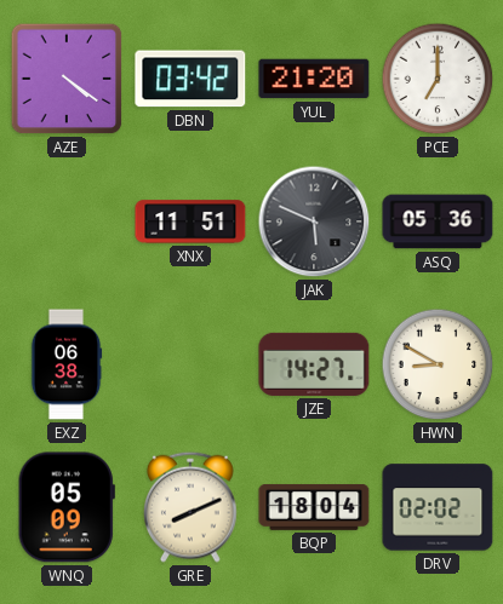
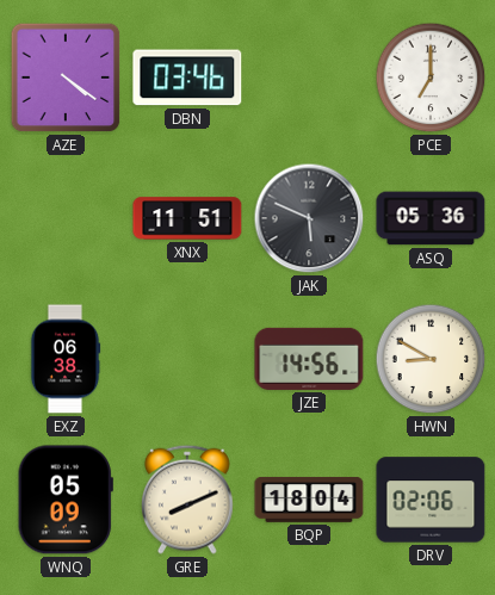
DBN: 03:42 -> 03:46 (187, 78)
YUL: 21:20 -> none (314, 79)
JZE: 14:27 -> 14:56 (309, 359)
DRV: 02:02 -> 02:06 (431, 500)
